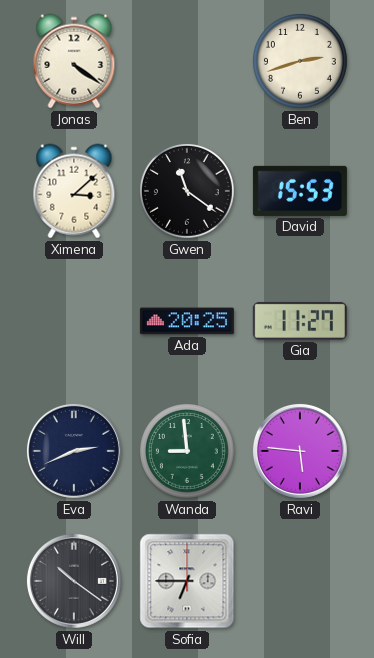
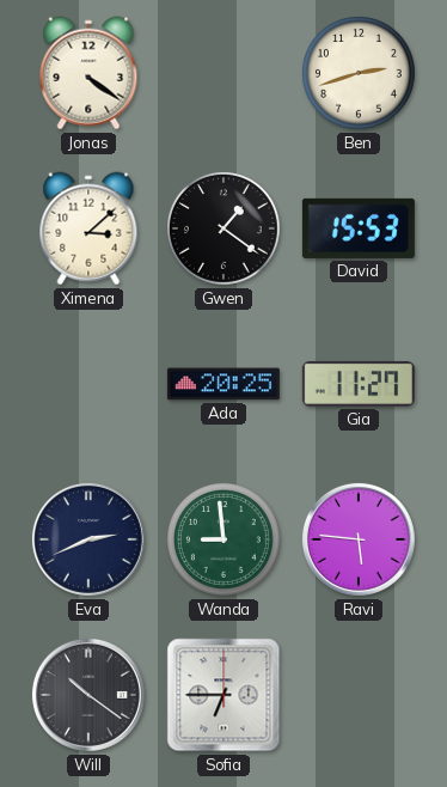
Gwen: 11:21 -> 1:21 (225, 230)
